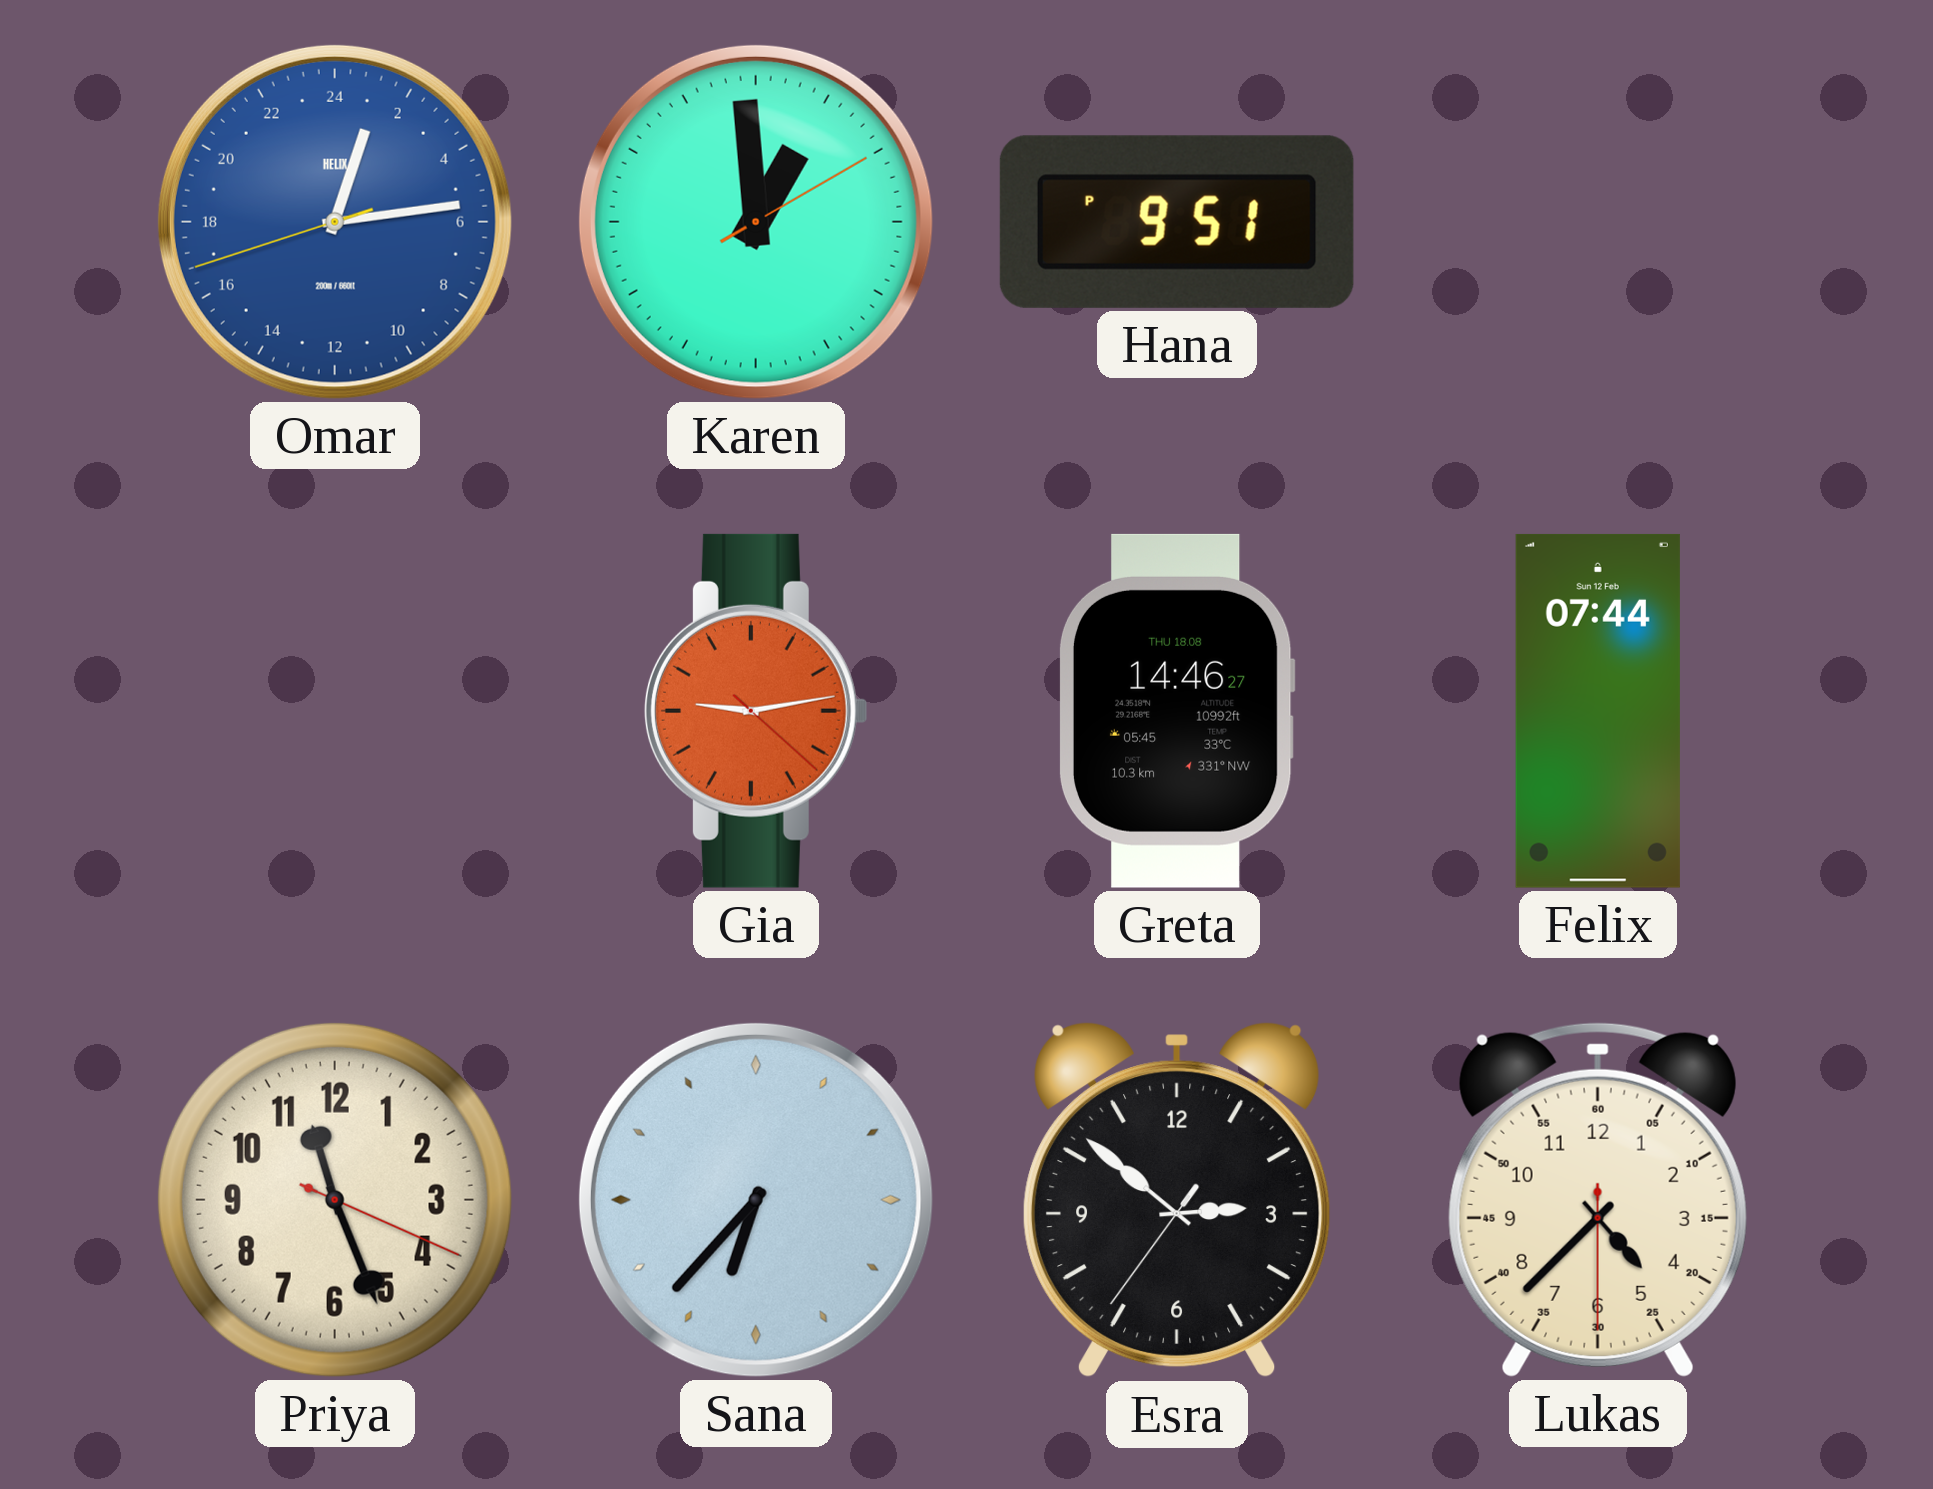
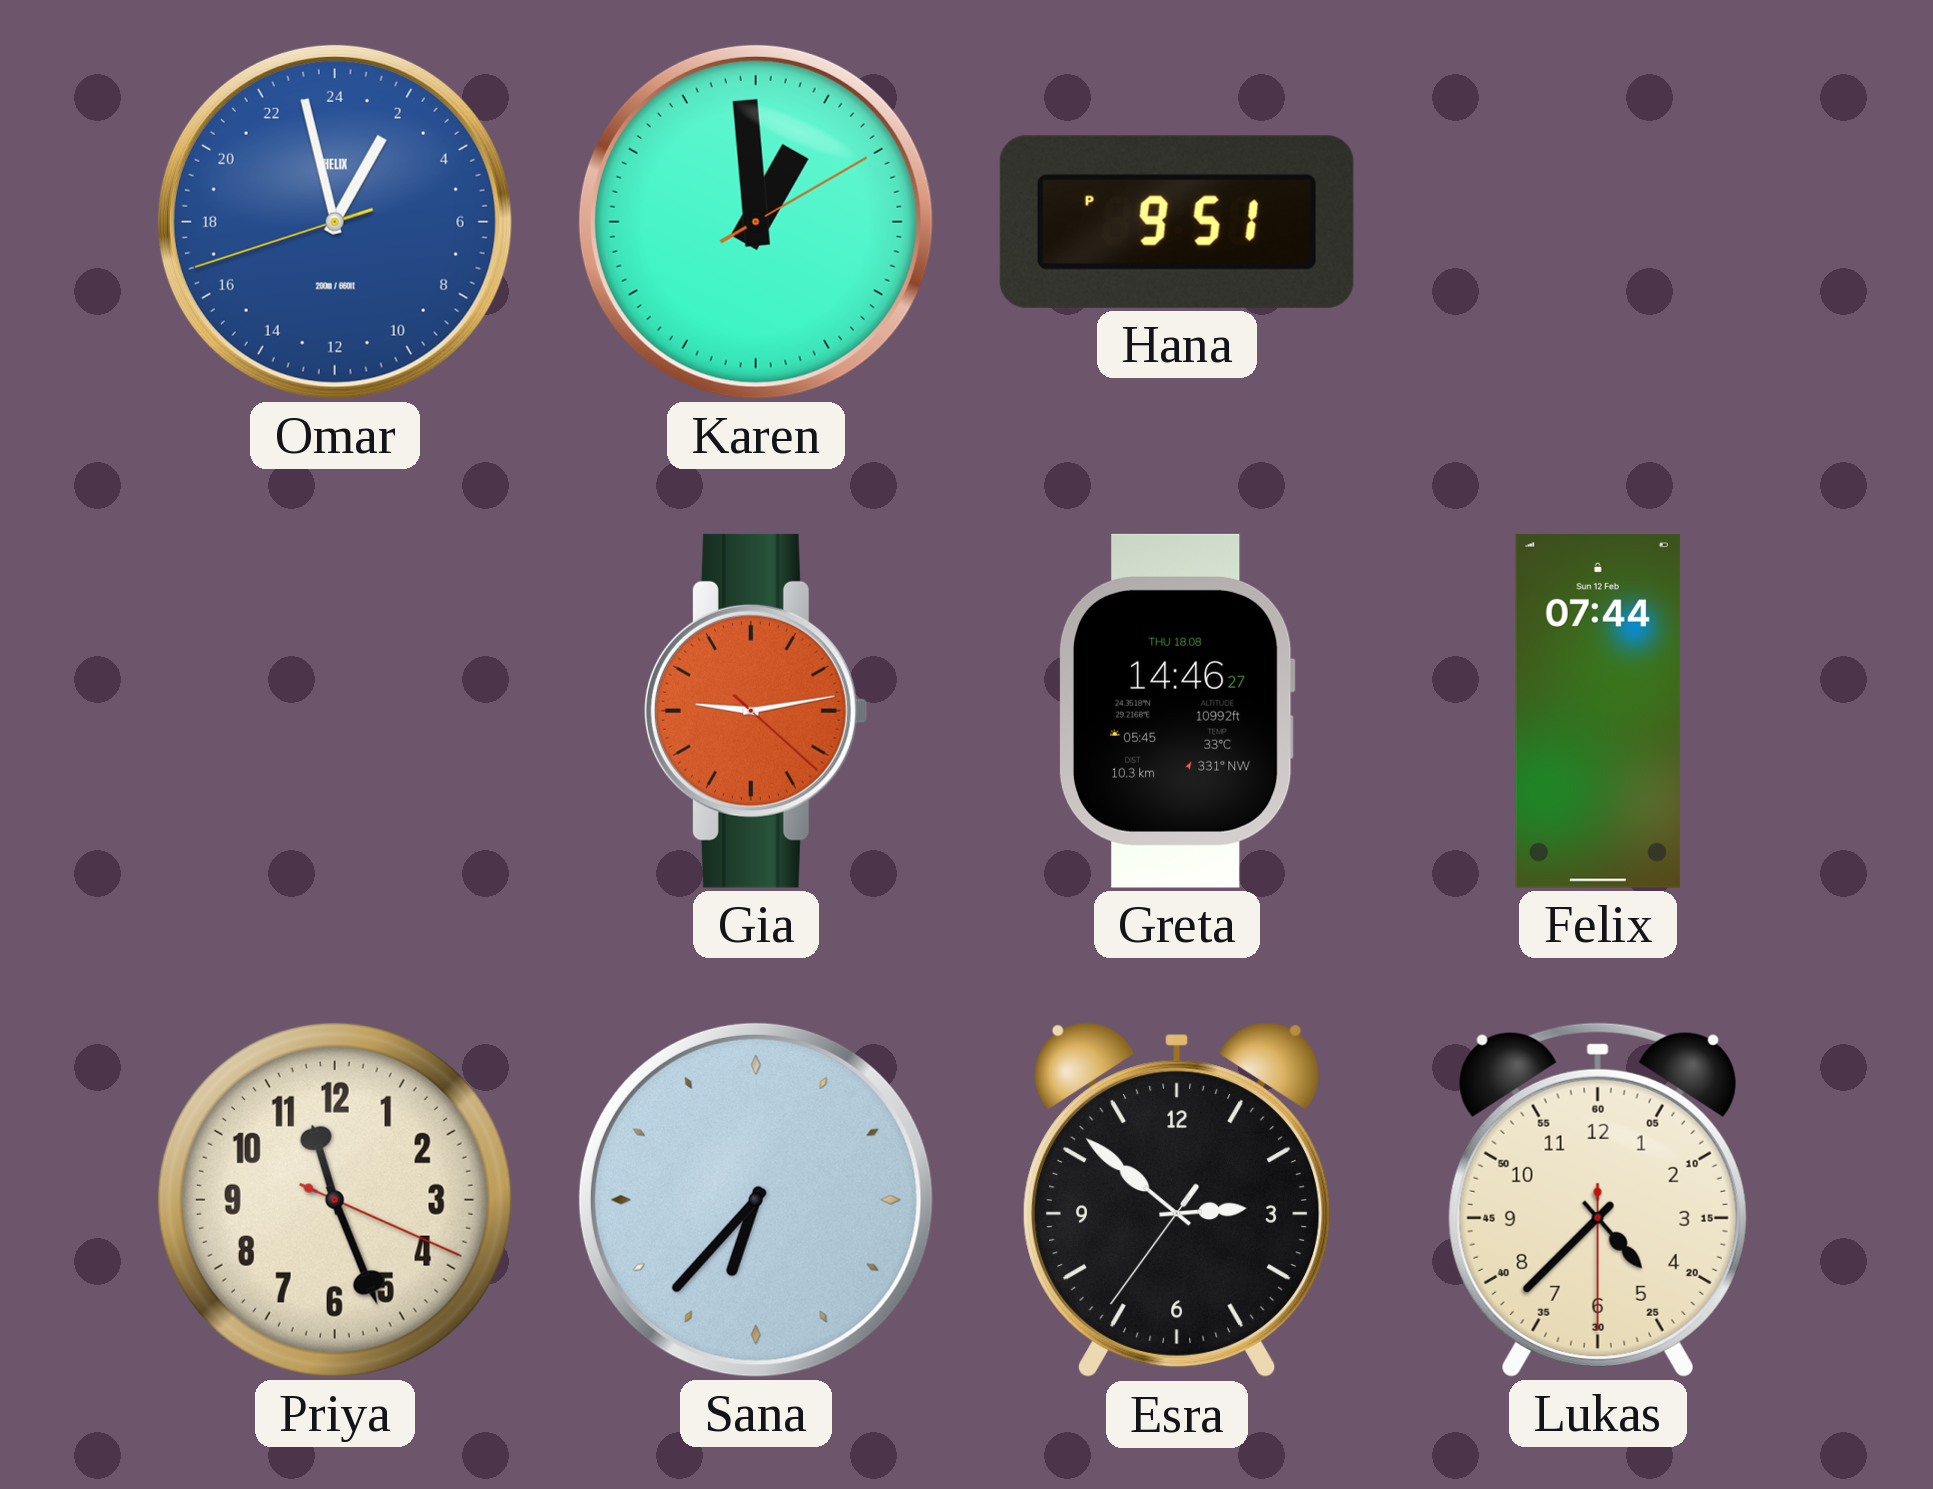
Omar: 1:13 -> 1:57 (335, 222)
